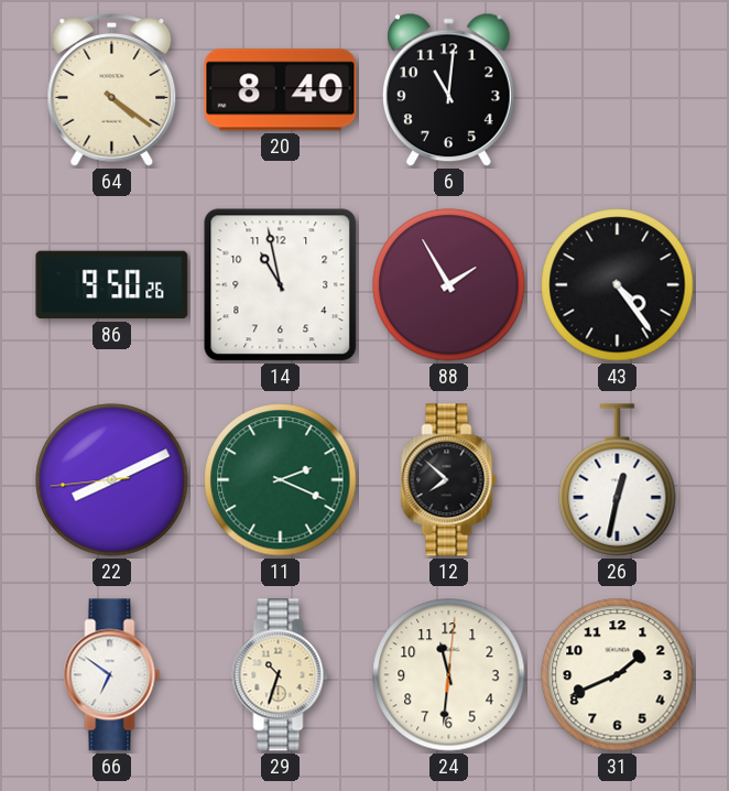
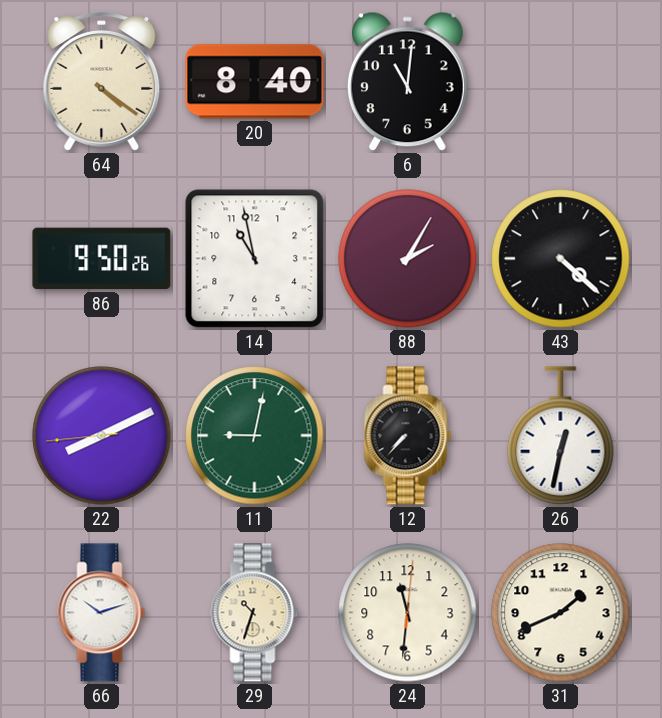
88: 1:55 -> 2:05 (408, 259)
43: 4:24 -> 4:22 (561, 259)
11: 2:19 -> 9:02 (255, 436)
12: 7:52 -> 7:37 (408, 436)
66: 6:51 -> 10:12 (102, 613)
